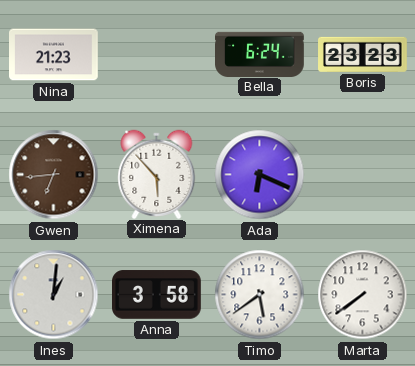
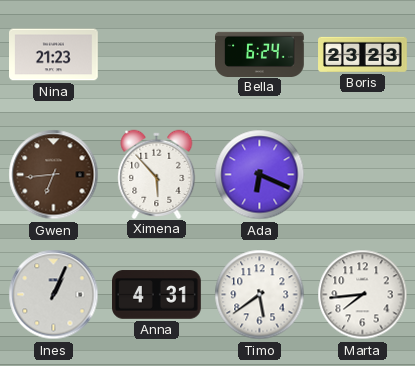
Ines: 1:01 -> 1:04 (54, 295)
Anna: 3:58 -> 4:31 (157, 295)
Marta: 7:39 -> 7:44 (363, 295)
